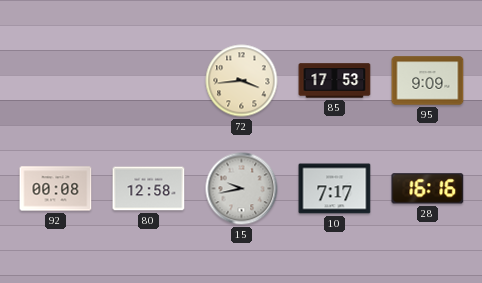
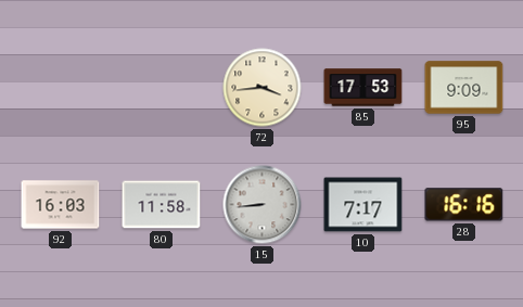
92: 00:08 -> 16:03 (61, 205)
80: 12:58 -> 11:58 (162, 205)
15: 9:43 -> 8:44 (263, 205)
